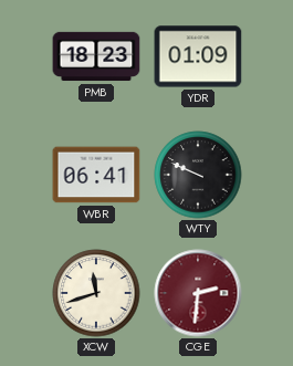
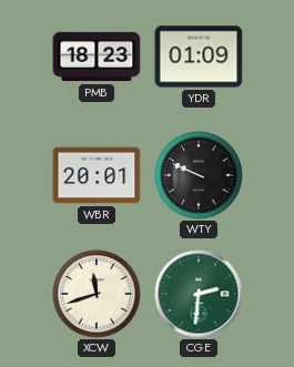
WBR: 06:41 -> 20:01 (97, 175)
CGE dial: burgundy -> green (199, 294)
